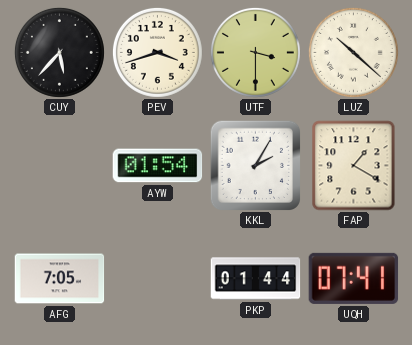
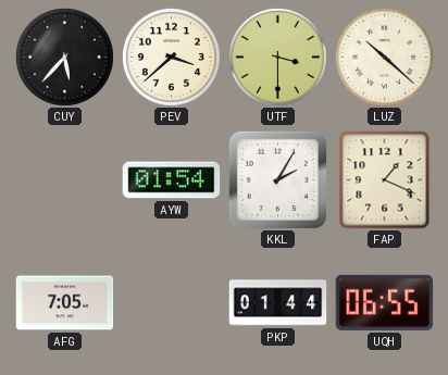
PEV: 3:42 -> 3:38 (171, 57)
FAP: 1:20 -> 1:19 (385, 180)
UQH: 07:41 -> 06:55 (385, 302)
